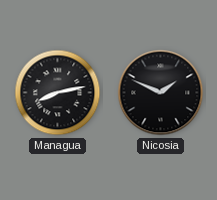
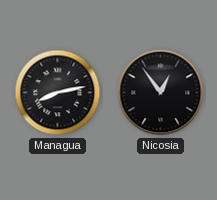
Nicosia: 1:49 -> 12:54 (161, 93)
